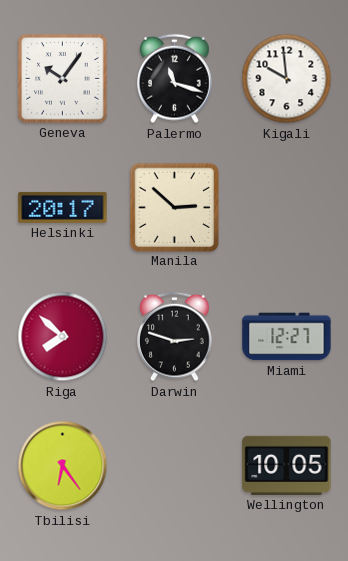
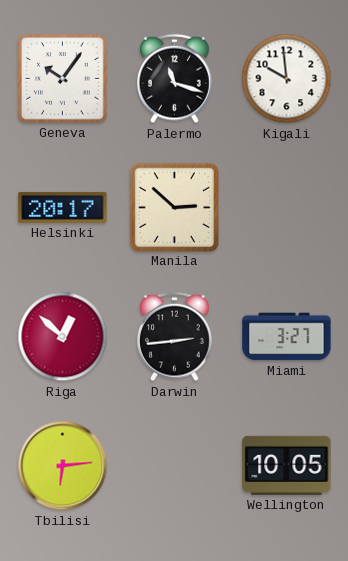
Riga: 7:52 -> 12:52 (63, 337)
Darwin: 2:48 -> 2:44 (175, 337)
Miami: 12:27 -> 3:27 (287, 337)
Tbilisi: 6:24 -> 6:14 (63, 466)
